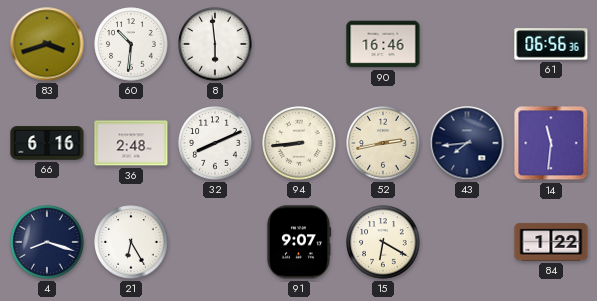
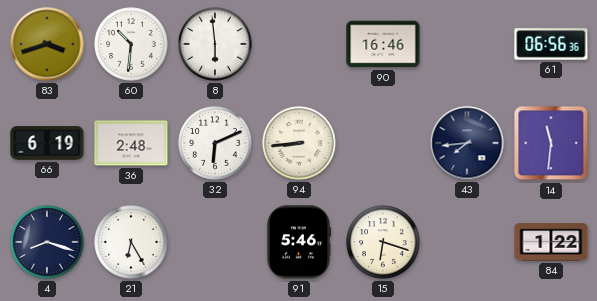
66: 6:16 -> 6:19 (47, 143)
32: 8:11 -> 6:11 (215, 143)
52: 2:43 -> none (383, 143)
91: 9:07 -> 5:46 (299, 242)
15: 6:20 -> 6:18 (383, 242)
